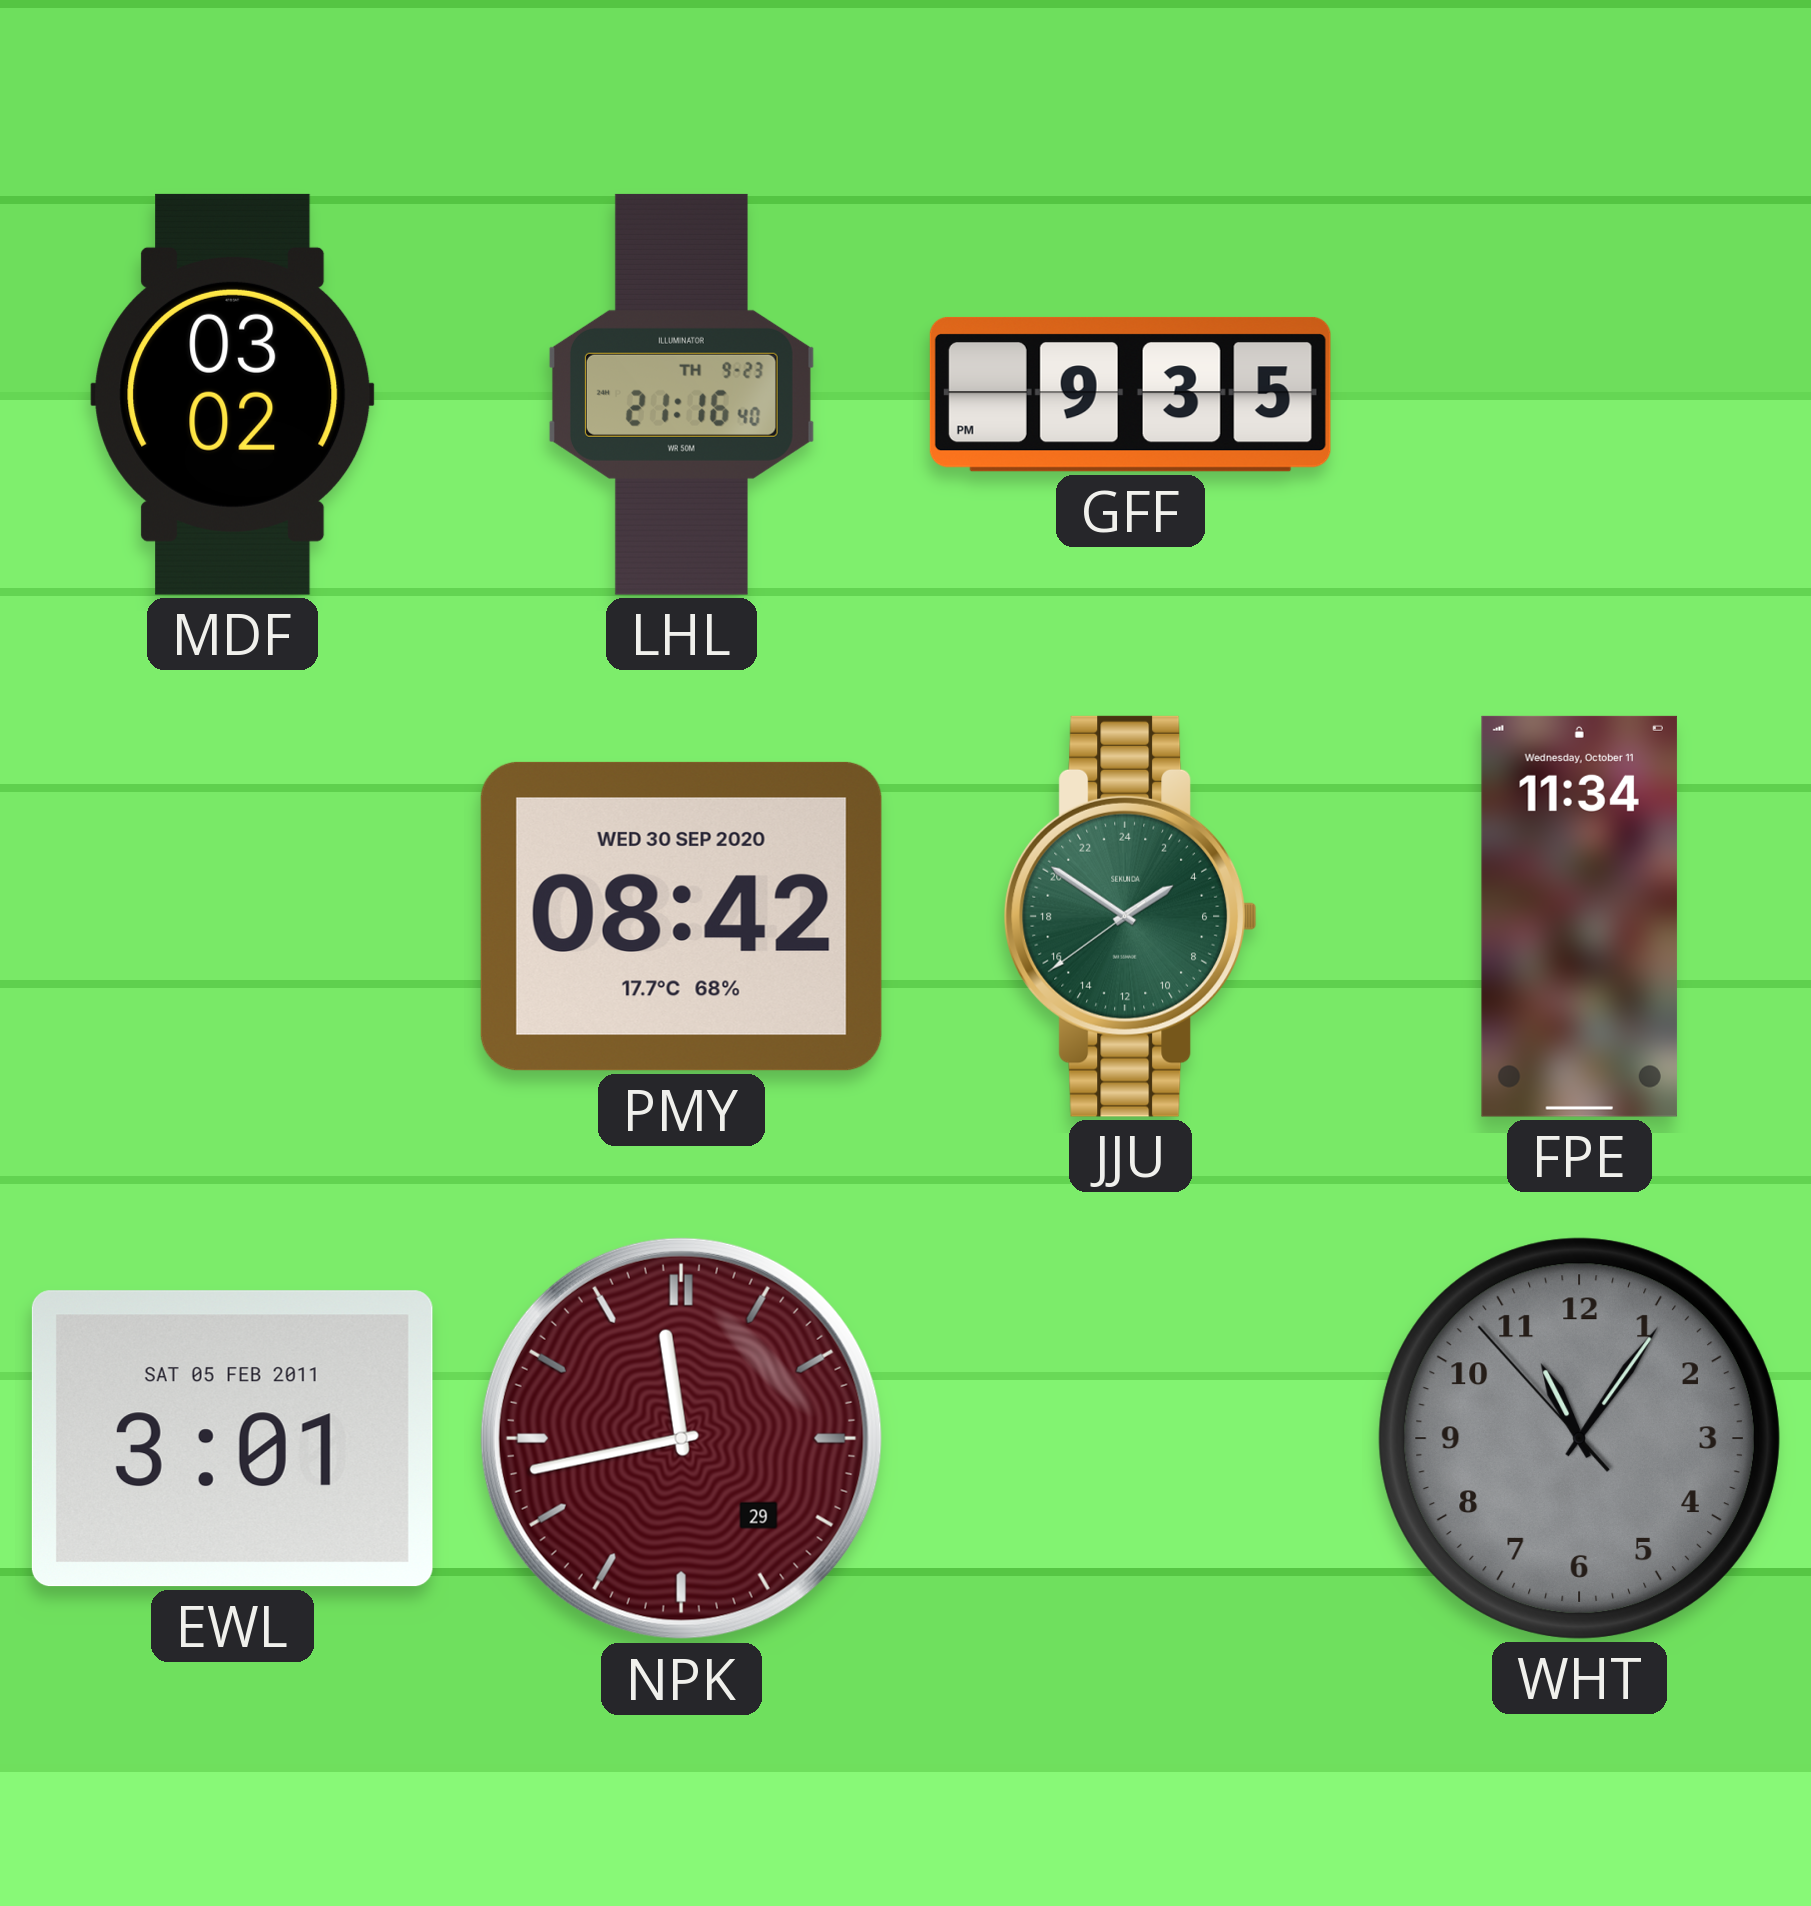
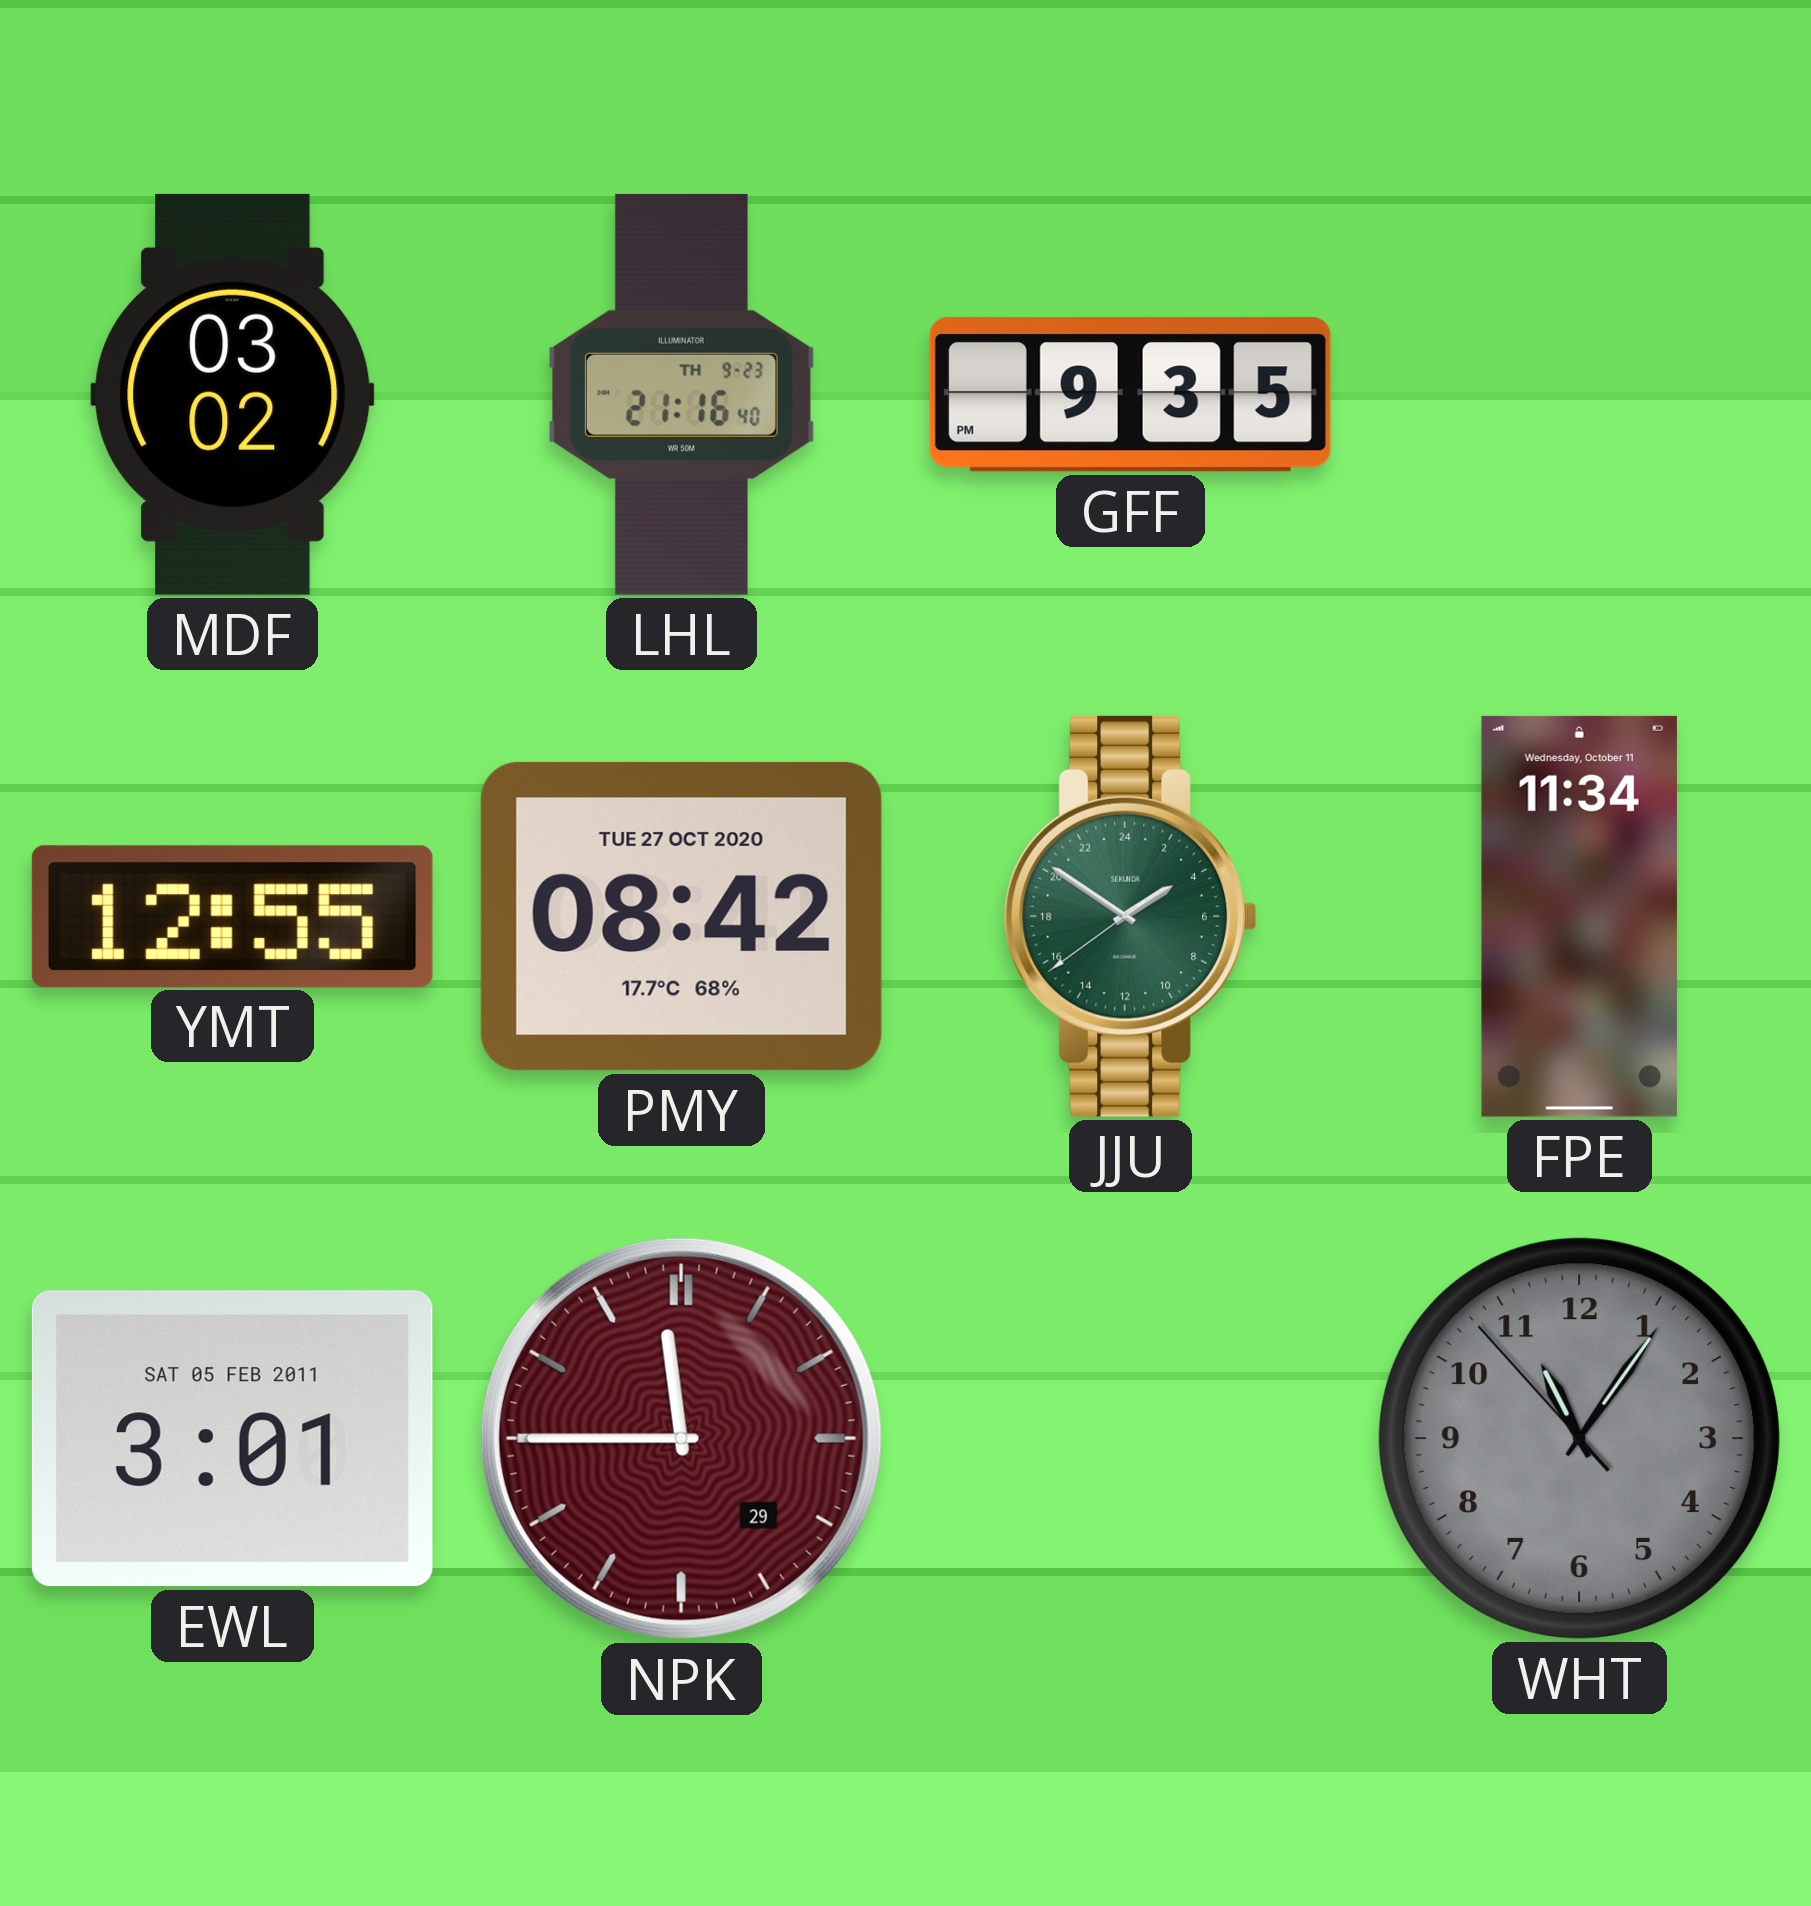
YMT: none -> 12:55 (232, 916)
PMY date: WED 30 SEP 2020 -> TUE 27 OCT 2020 (681, 916)
NPK: 11:43 -> 11:45 (681, 1438)
